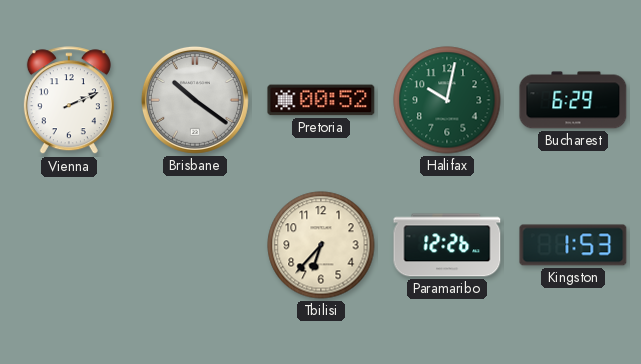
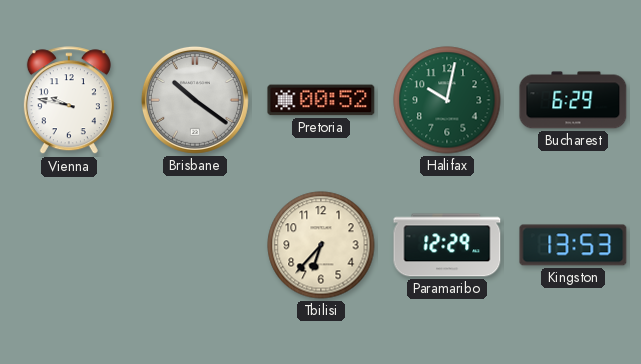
Vienna: 2:11 -> 9:47 (69, 101)
Paramaribo: 12:26 -> 12:29 (447, 245)
Kingston: 1:53 -> 13:53 (573, 245)
